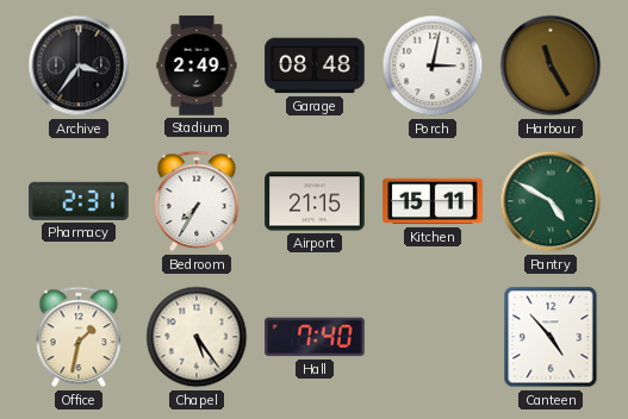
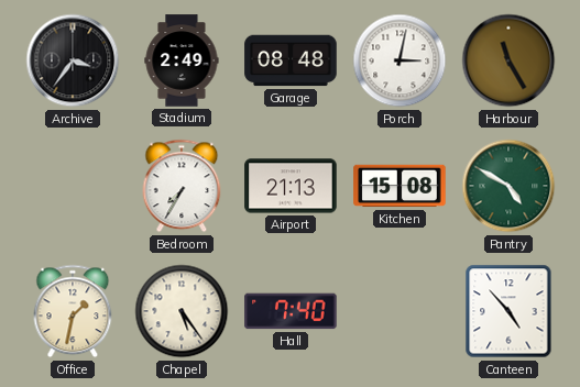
Pharmacy: 2:31 -> none (79, 201)
Airport: 21:15 -> 21:13 (291, 186)
Kitchen: 15:11 -> 15:08 (400, 186)
